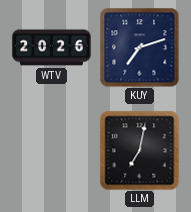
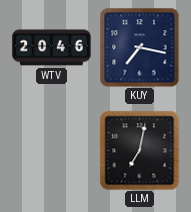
WTV: 20:26 -> 20:46 (52, 48)
KUY: 7:12 -> 7:17 (139, 47)
